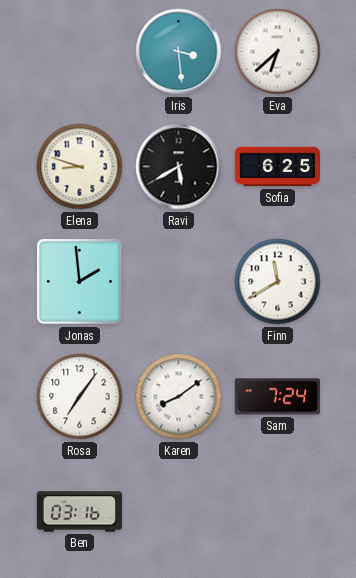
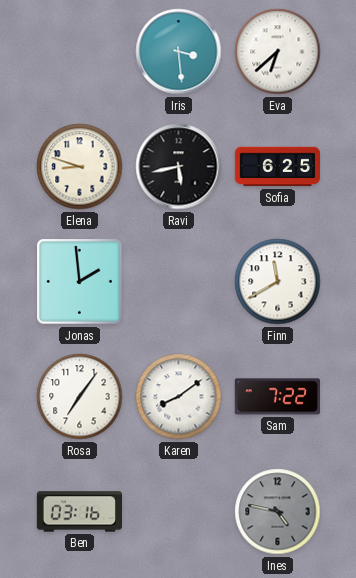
Ravi: 5:40 -> 5:43 (179, 167)
Sam: 7:24 -> 7:22 (277, 397)
Ines: none -> 4:47 (278, 512)
